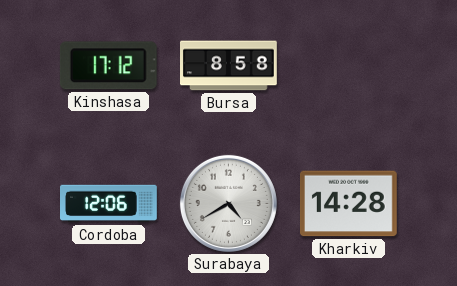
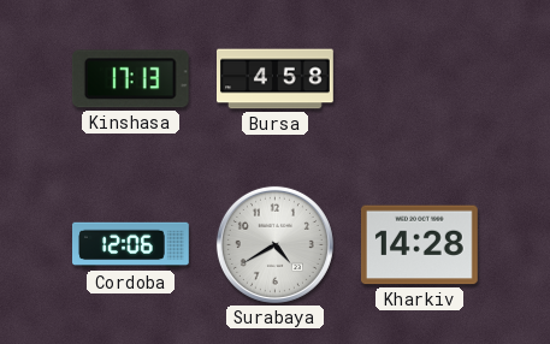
Kinshasa: 17:12 -> 17:13 (130, 79)
Bursa: 8:58 -> 4:58 (276, 79)
